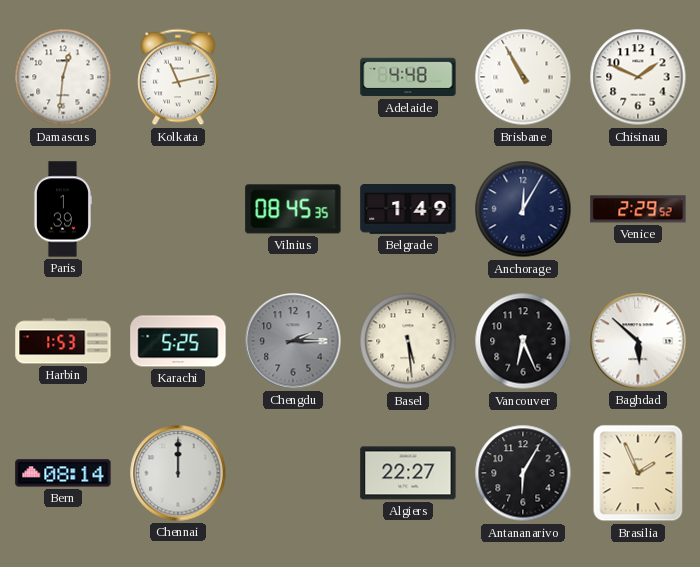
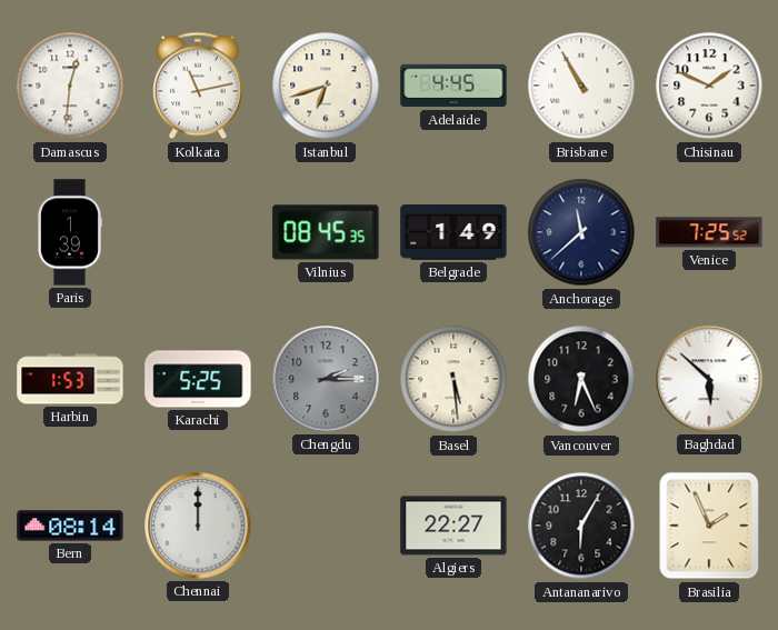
Istanbul: none -> 6:42 (326, 86)
Adelaide: 4:48 -> 4:45 (453, 86)
Anchorage: 12:05 -> 11:38 (581, 232)
Venice: 2:29 -> 7:25 (709, 232)
